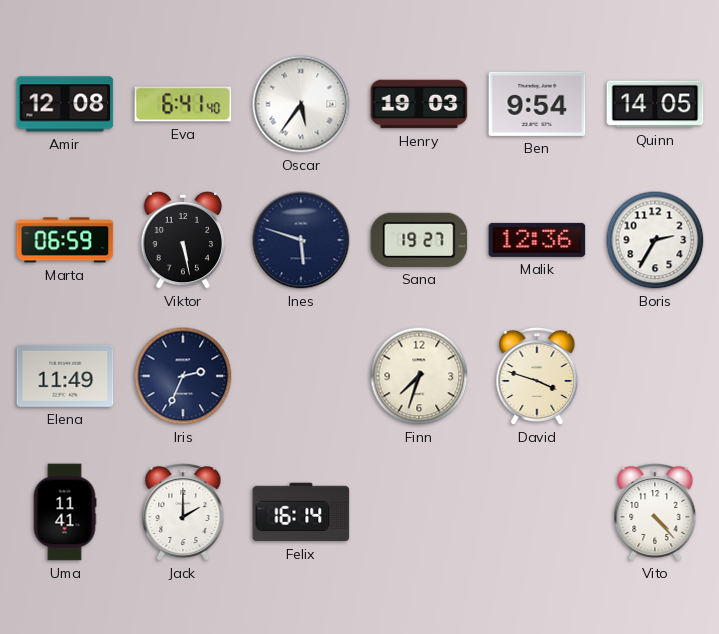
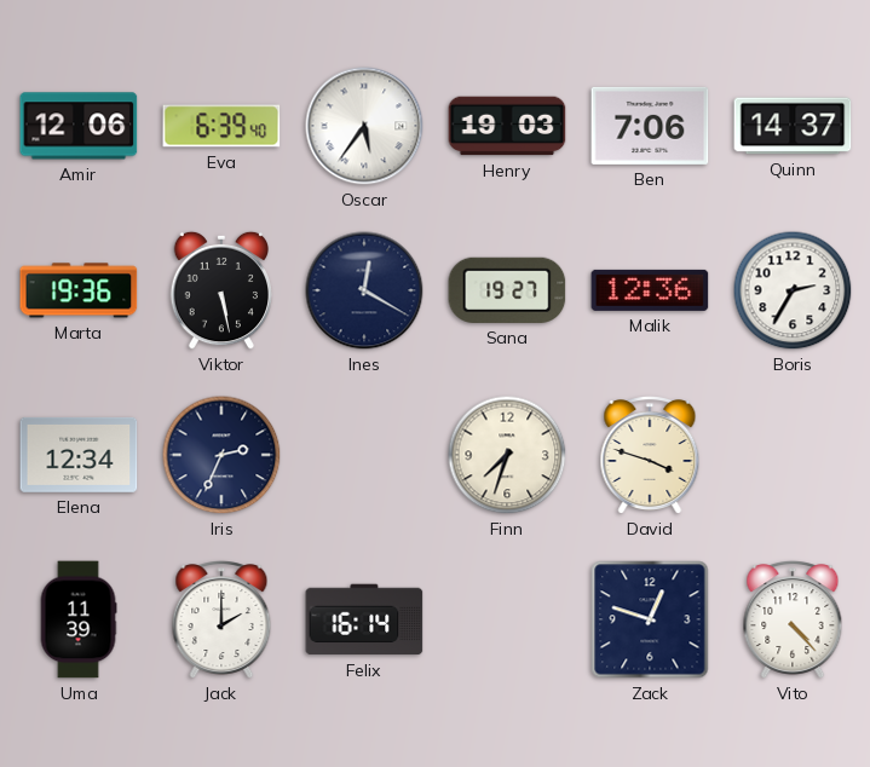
Amir: 12:08 -> 12:06 (79, 126)
Eva: 6:41 -> 6:39 (221, 126)
Ben: 9:54 -> 7:06 (650, 126)
Quinn: 14:05 -> 14:37 (793, 126)
Marta: 06:59 -> 19:36 (79, 290)
Ines: 5:48 -> 12:20 (364, 290)
Elena: 11:49 -> 12:34 (79, 455)
Uma: 11:41 -> 11:39 (79, 619)
Zack: none -> 12:48 (650, 619)
